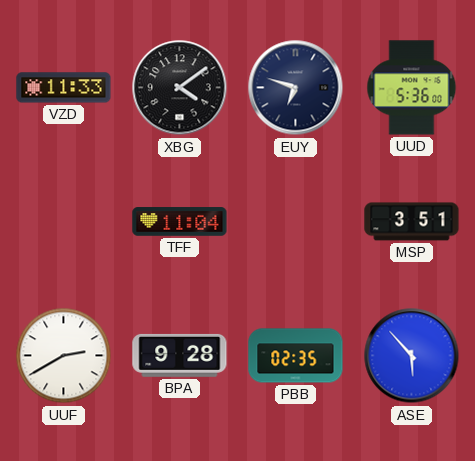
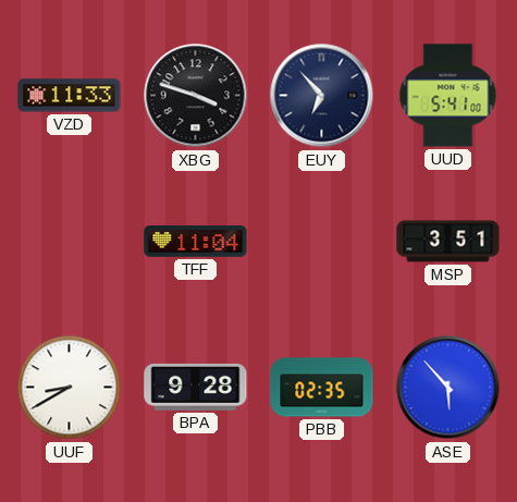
XBG: 4:09 -> 3:48 (196, 96)
EUY: 6:48 -> 6:53 (322, 96)
UUD: 5:36 -> 5:41 (448, 96)
UUF: 2:40 -> 8:40 (70, 388)
